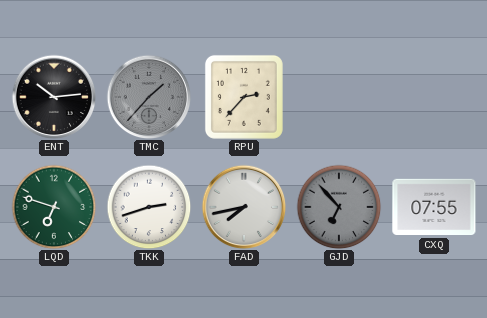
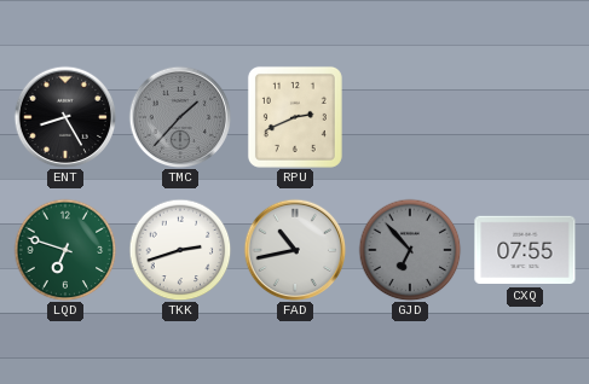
ENT: 10:14 -> 8:25 (65, 117)
RPU: 2:37 -> 2:41 (295, 117)
FAD: 7:43 -> 10:43 (295, 250)
